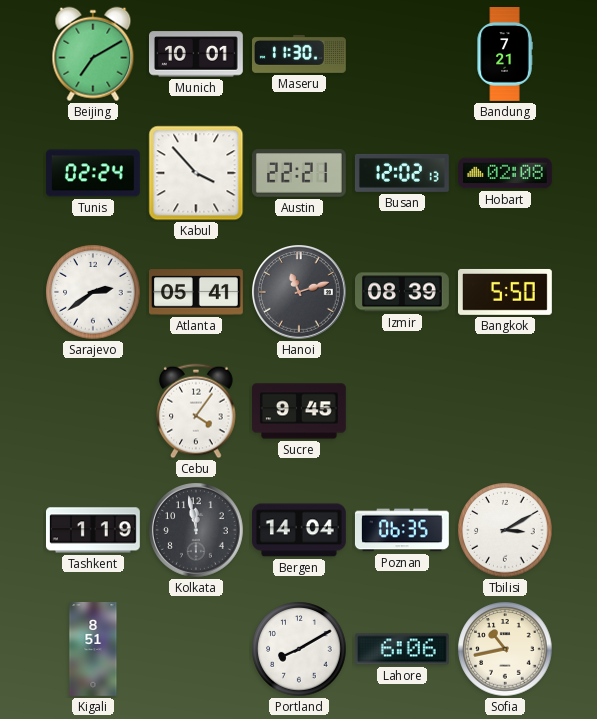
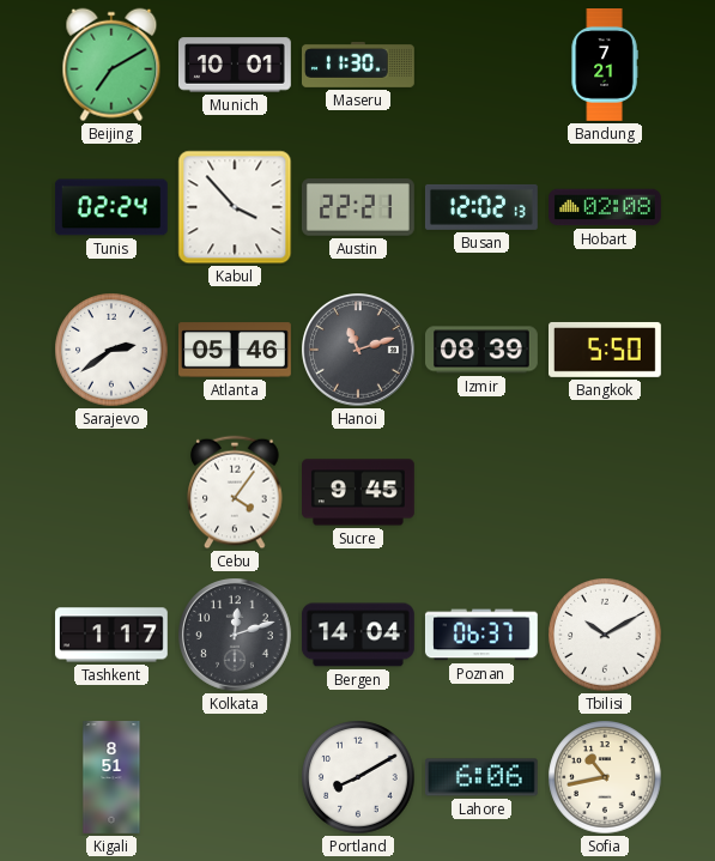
Atlanta: 05:41 -> 05:46 (236, 350)
Tashkent: 1:19 -> 1:17 (113, 635)
Kolkata: 11:58 -> 12:12 (236, 636)
Poznan: 06:35 -> 06:37 (481, 635)
Tbilisi: 3:10 -> 10:10 (605, 635)
